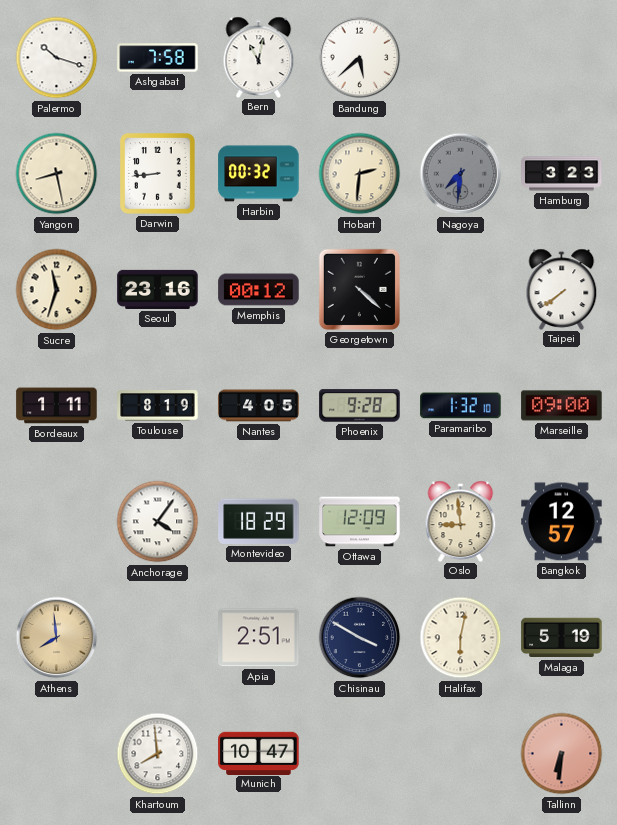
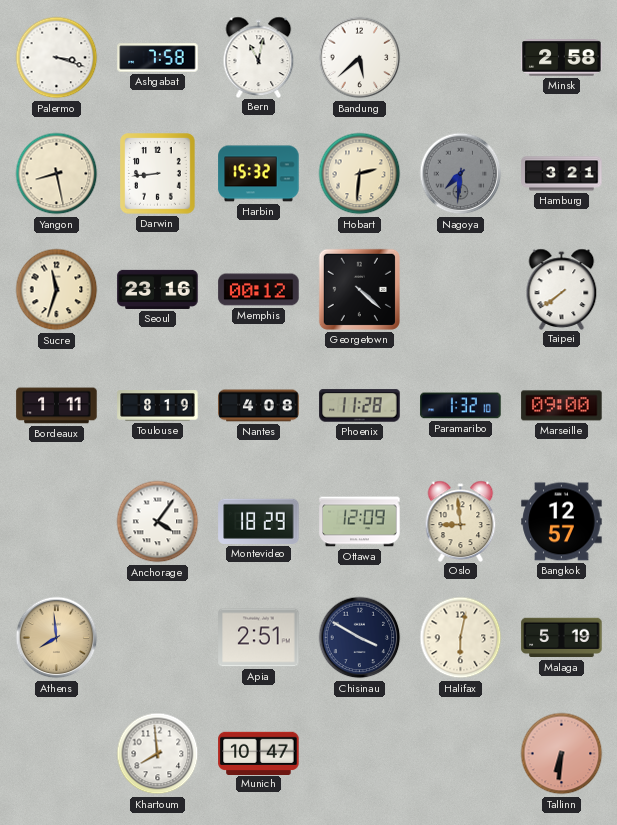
Palermo: 10:18 -> 3:18 (57, 58)
Minsk: none -> 2:58 (562, 58)
Harbin: 00:32 -> 15:32 (259, 174)
Hamburg: 3:23 -> 3:21 (562, 174)
Nantes: 4:05 -> 4:08 (259, 406)
Phoenix: 9:28 -> 11:28 (360, 406)
